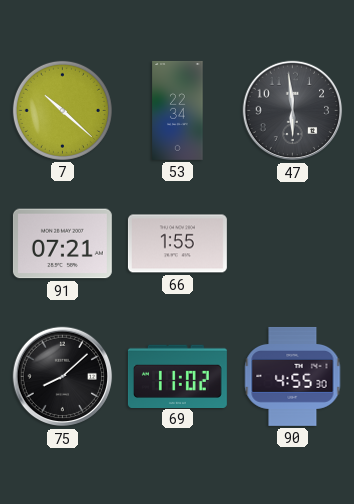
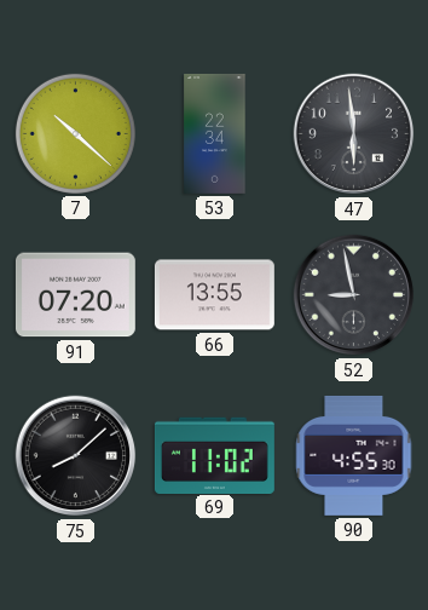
91: 07:21 -> 07:20 (75, 295)
66: 1:55 -> 13:55 (214, 295)
52: none -> 8:58 (354, 295)
